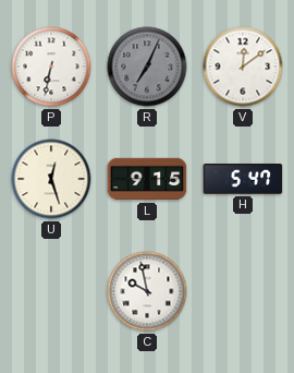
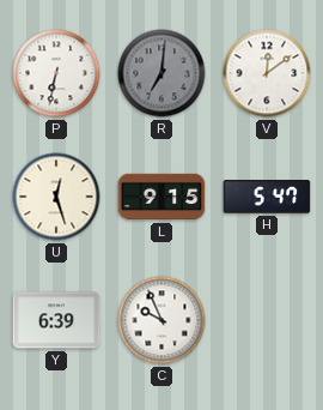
R: 7:04 -> 7:01 (161, 73)
Y: none -> 6:39 (56, 320)
C: 9:58 -> 9:56 (161, 320)
